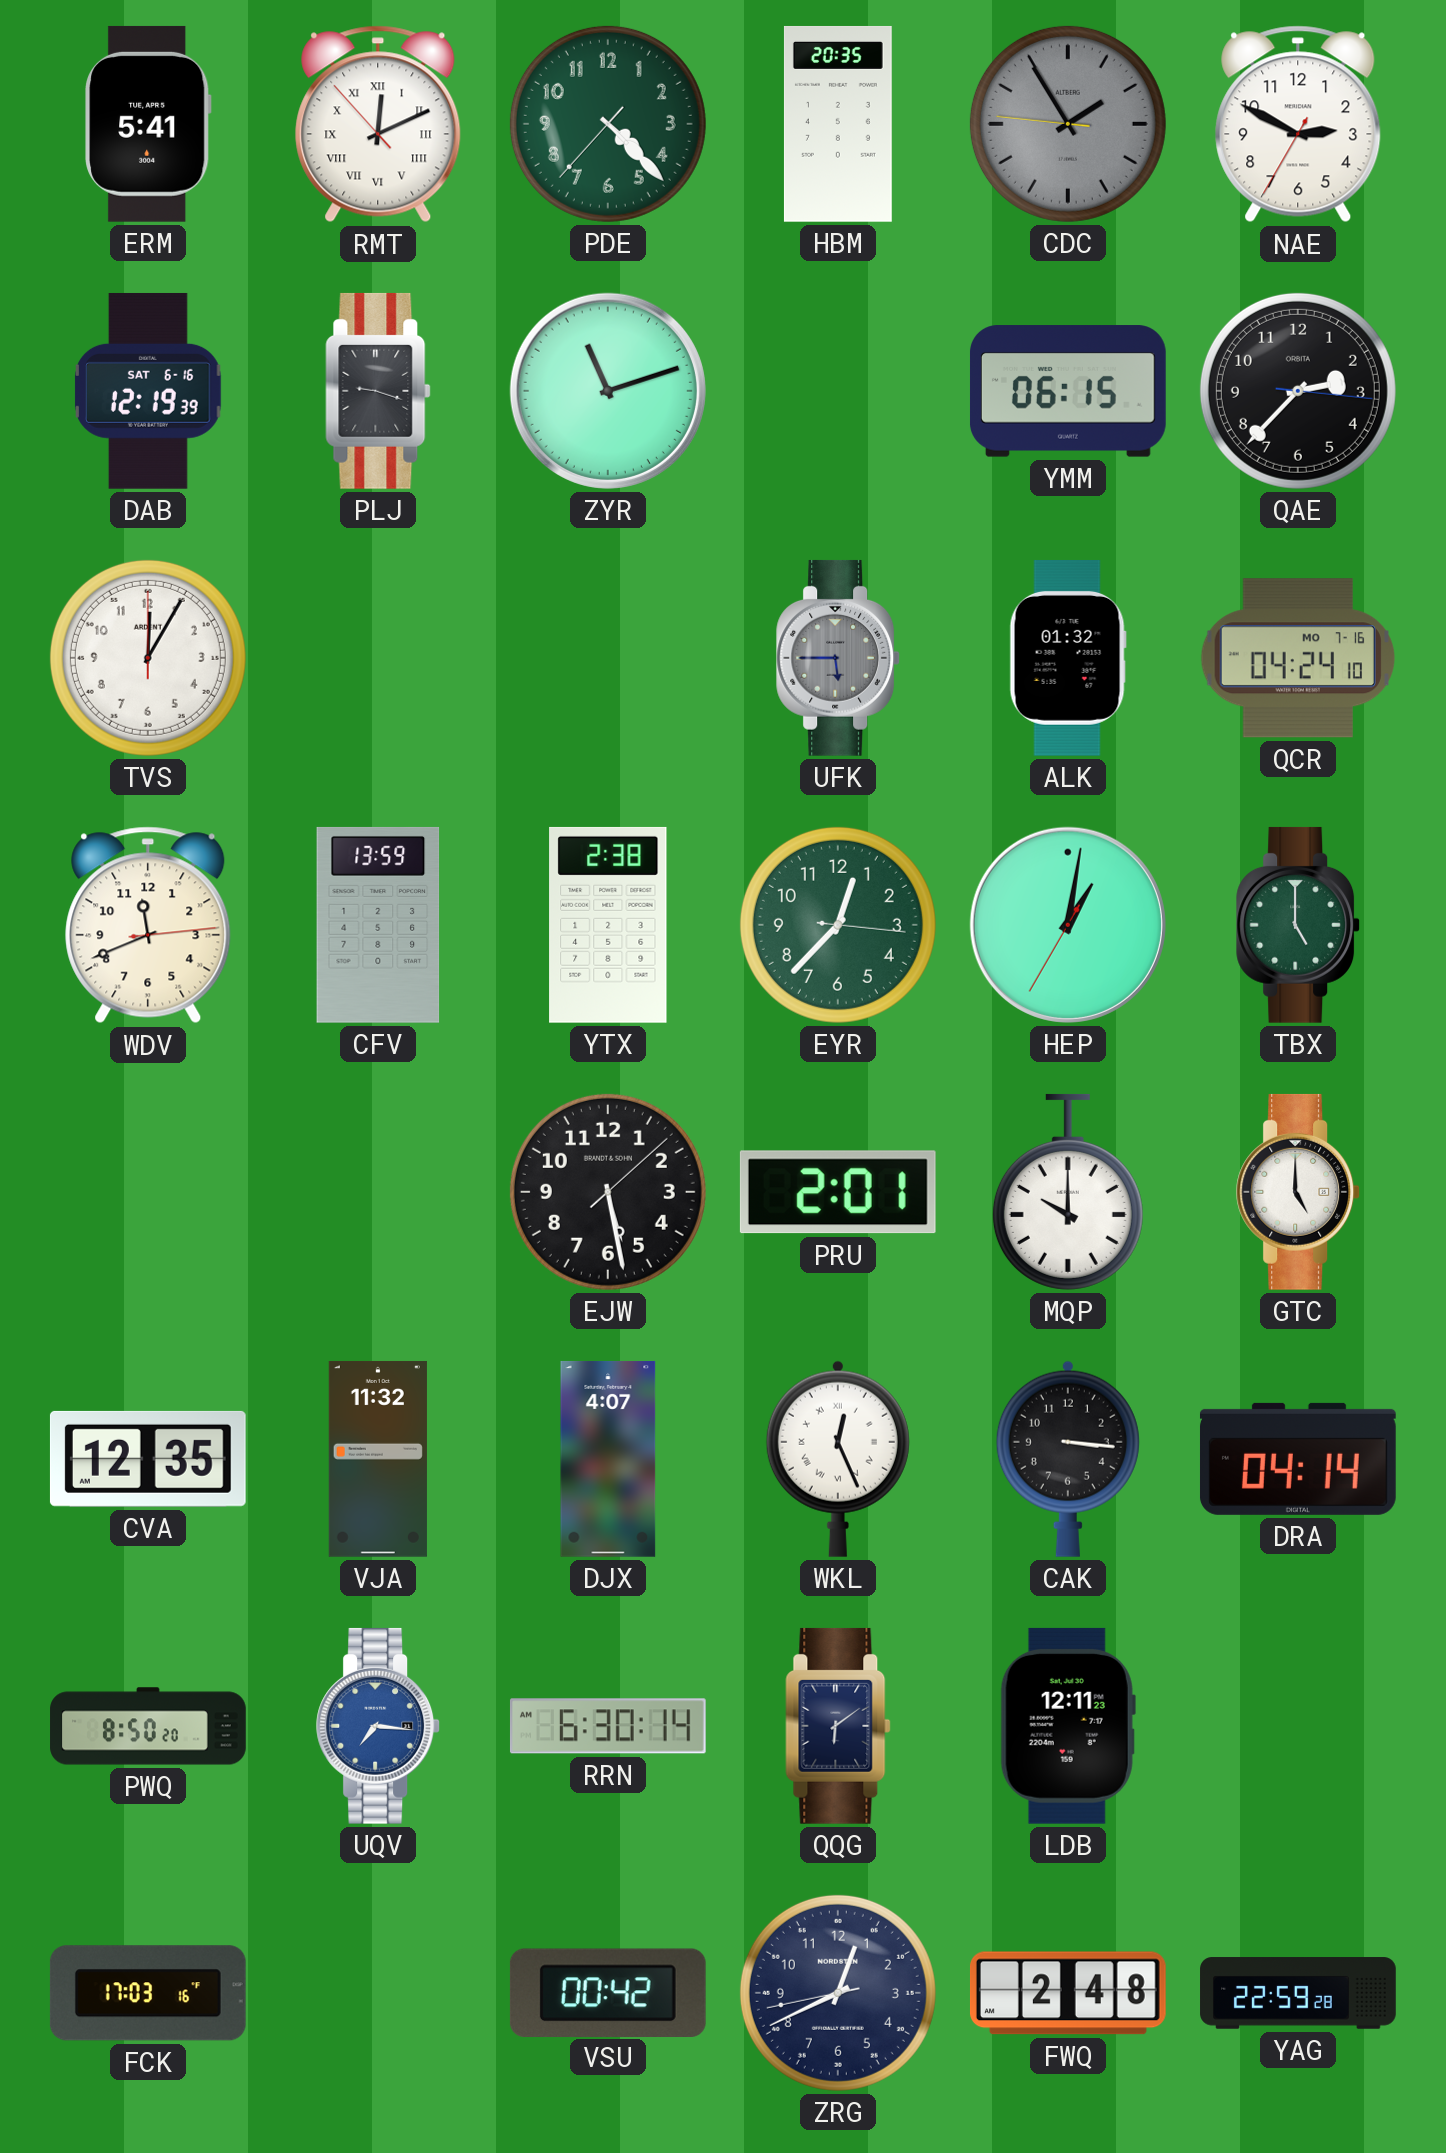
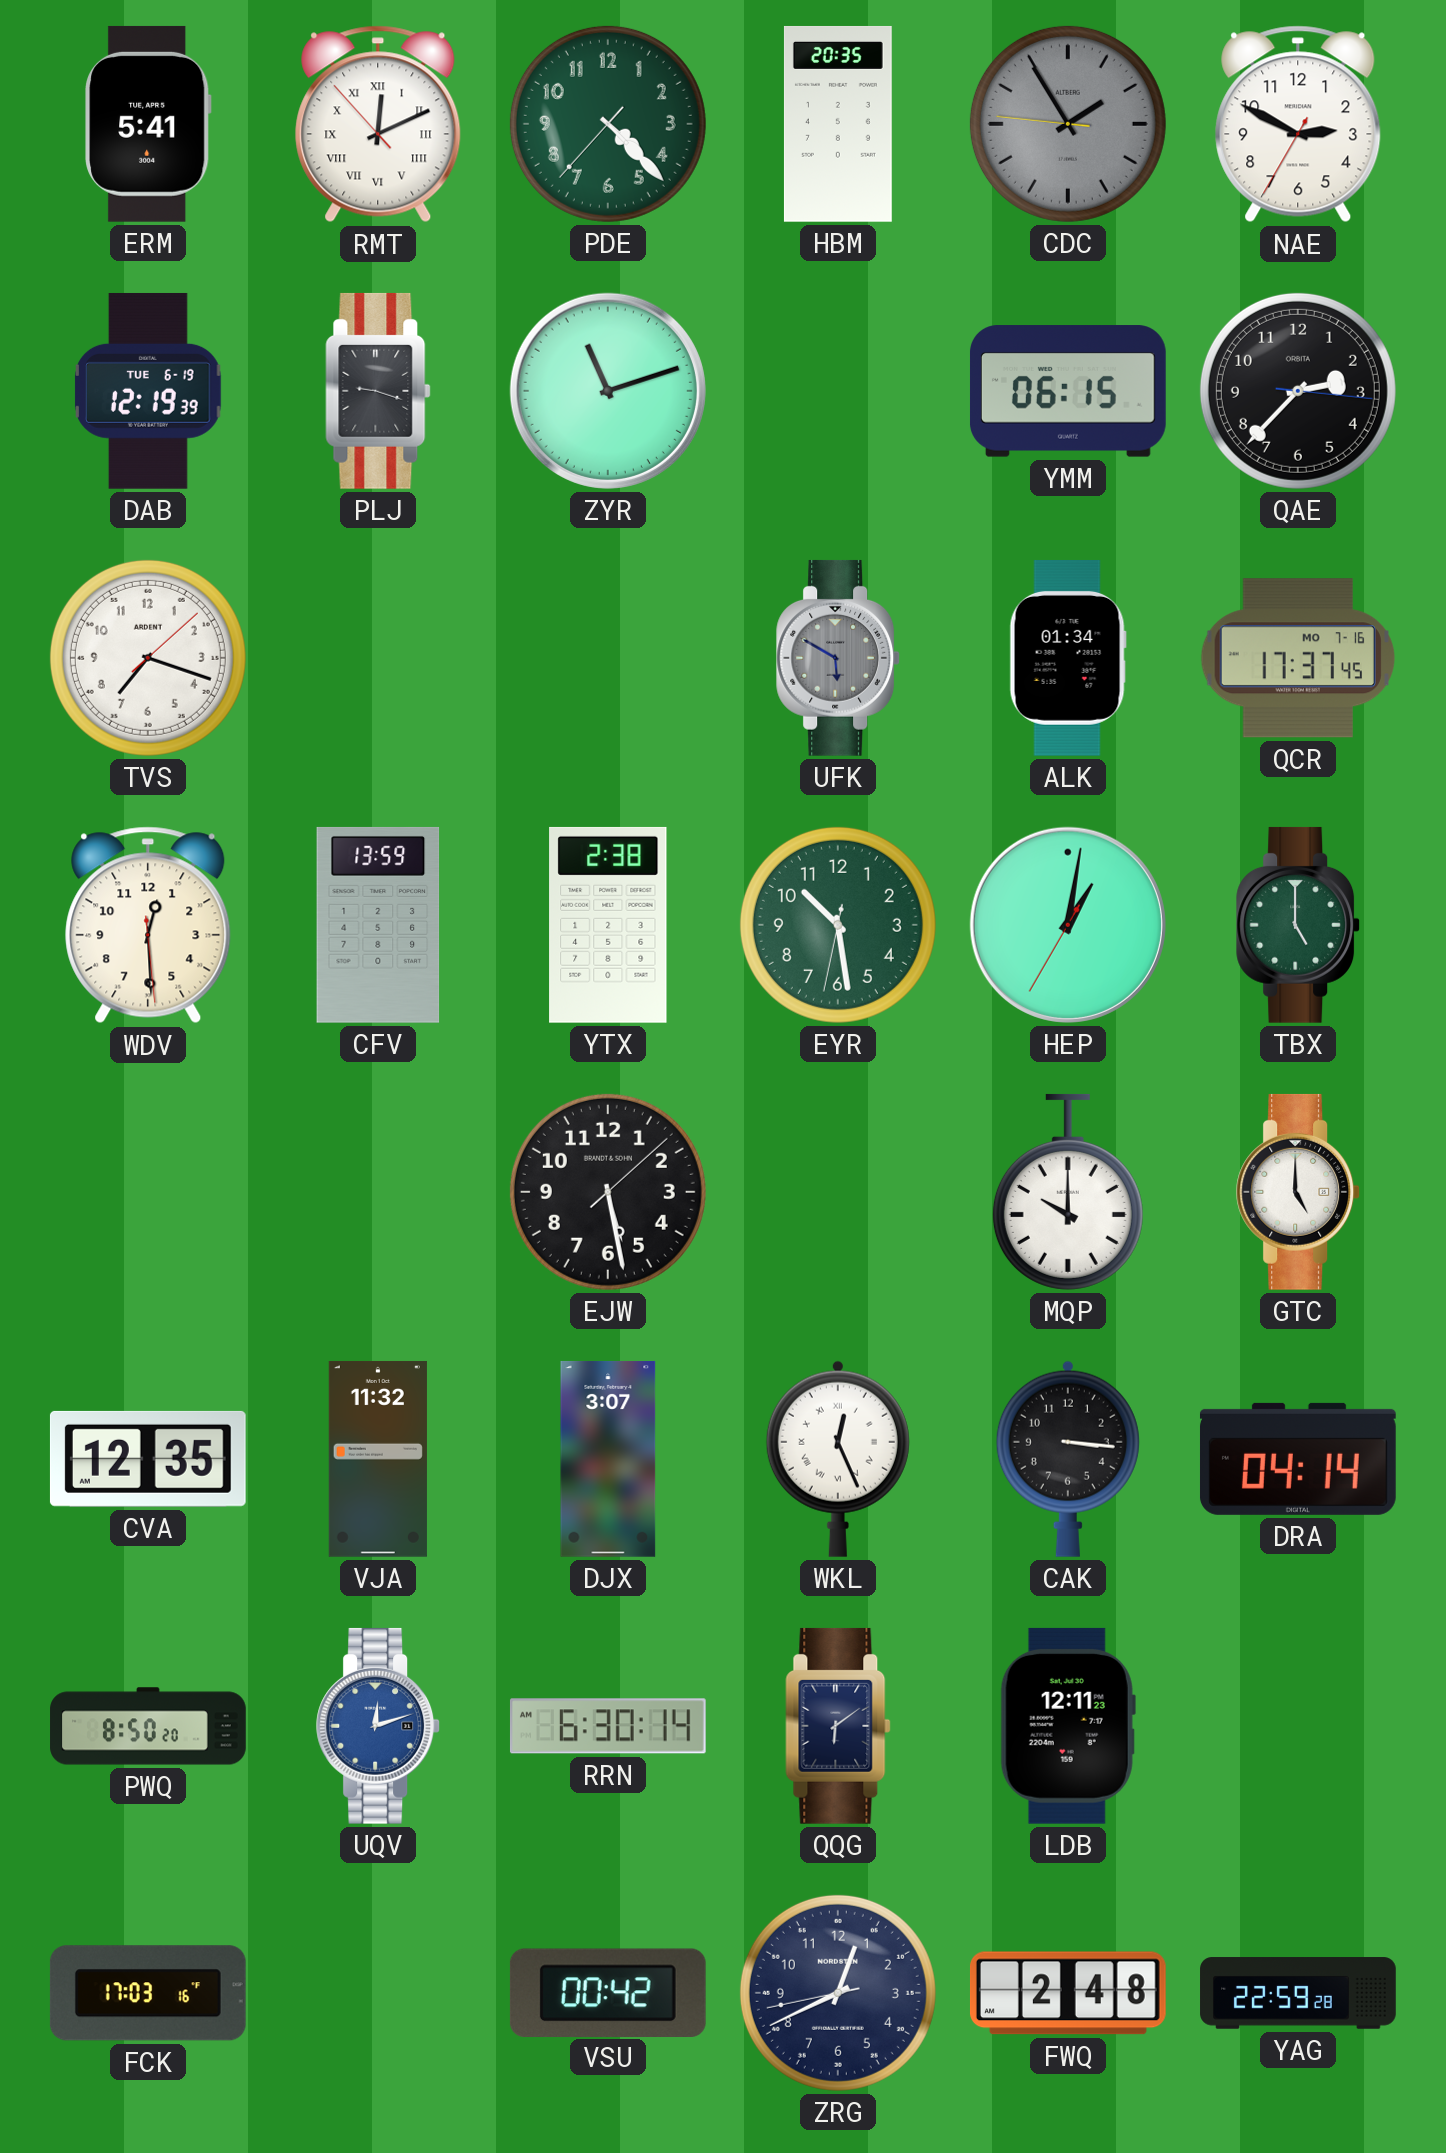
DAB date: SAT 6-16 -> TUE 6-19 (148, 391)
TVS: 12:05 -> 7:18 (148, 658)
UFK: 5:45 -> 5:50 (839, 658)
ALK: 01:32 -> 01:34 (1068, 658)
QCR: 04:24 -> 17:37 (1298, 658)
WDV: 11:41 -> 12:29 (148, 925)
EYR: 12:37 -> 10:28 (838, 925)
PRU: 2:01 -> none (838, 1192)
DJX: 4:07 -> 3:07 (608, 1459)
UQV: 7:16 -> 12:12 (379, 1726)
